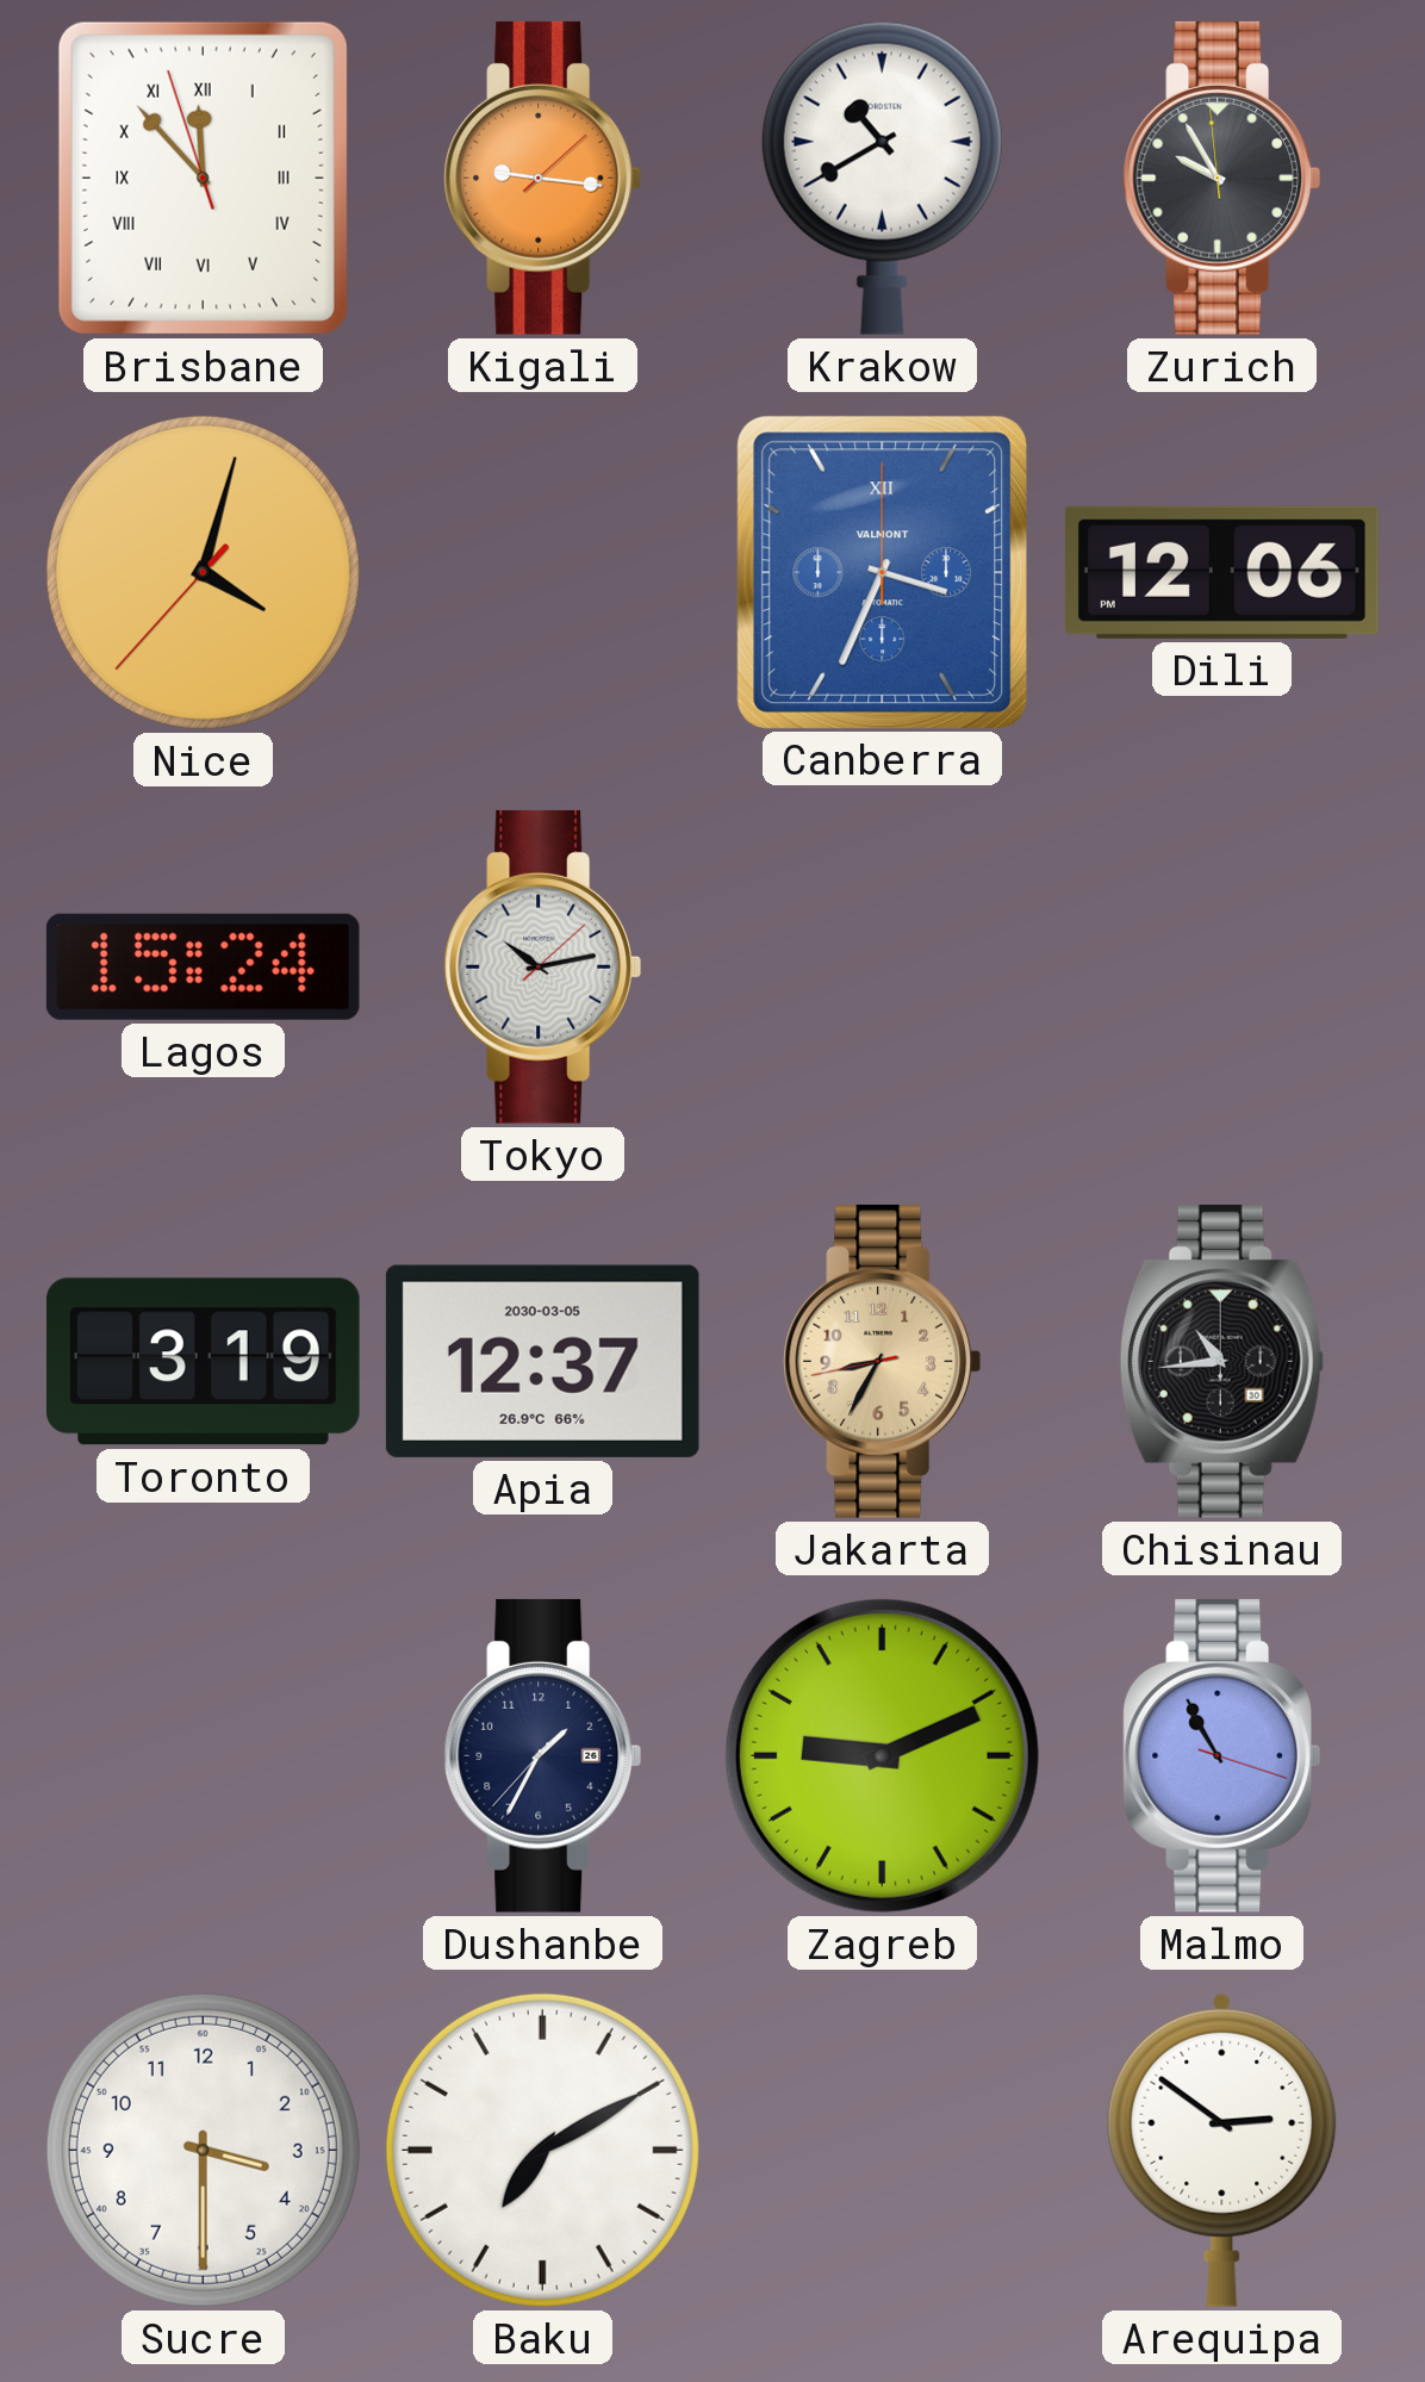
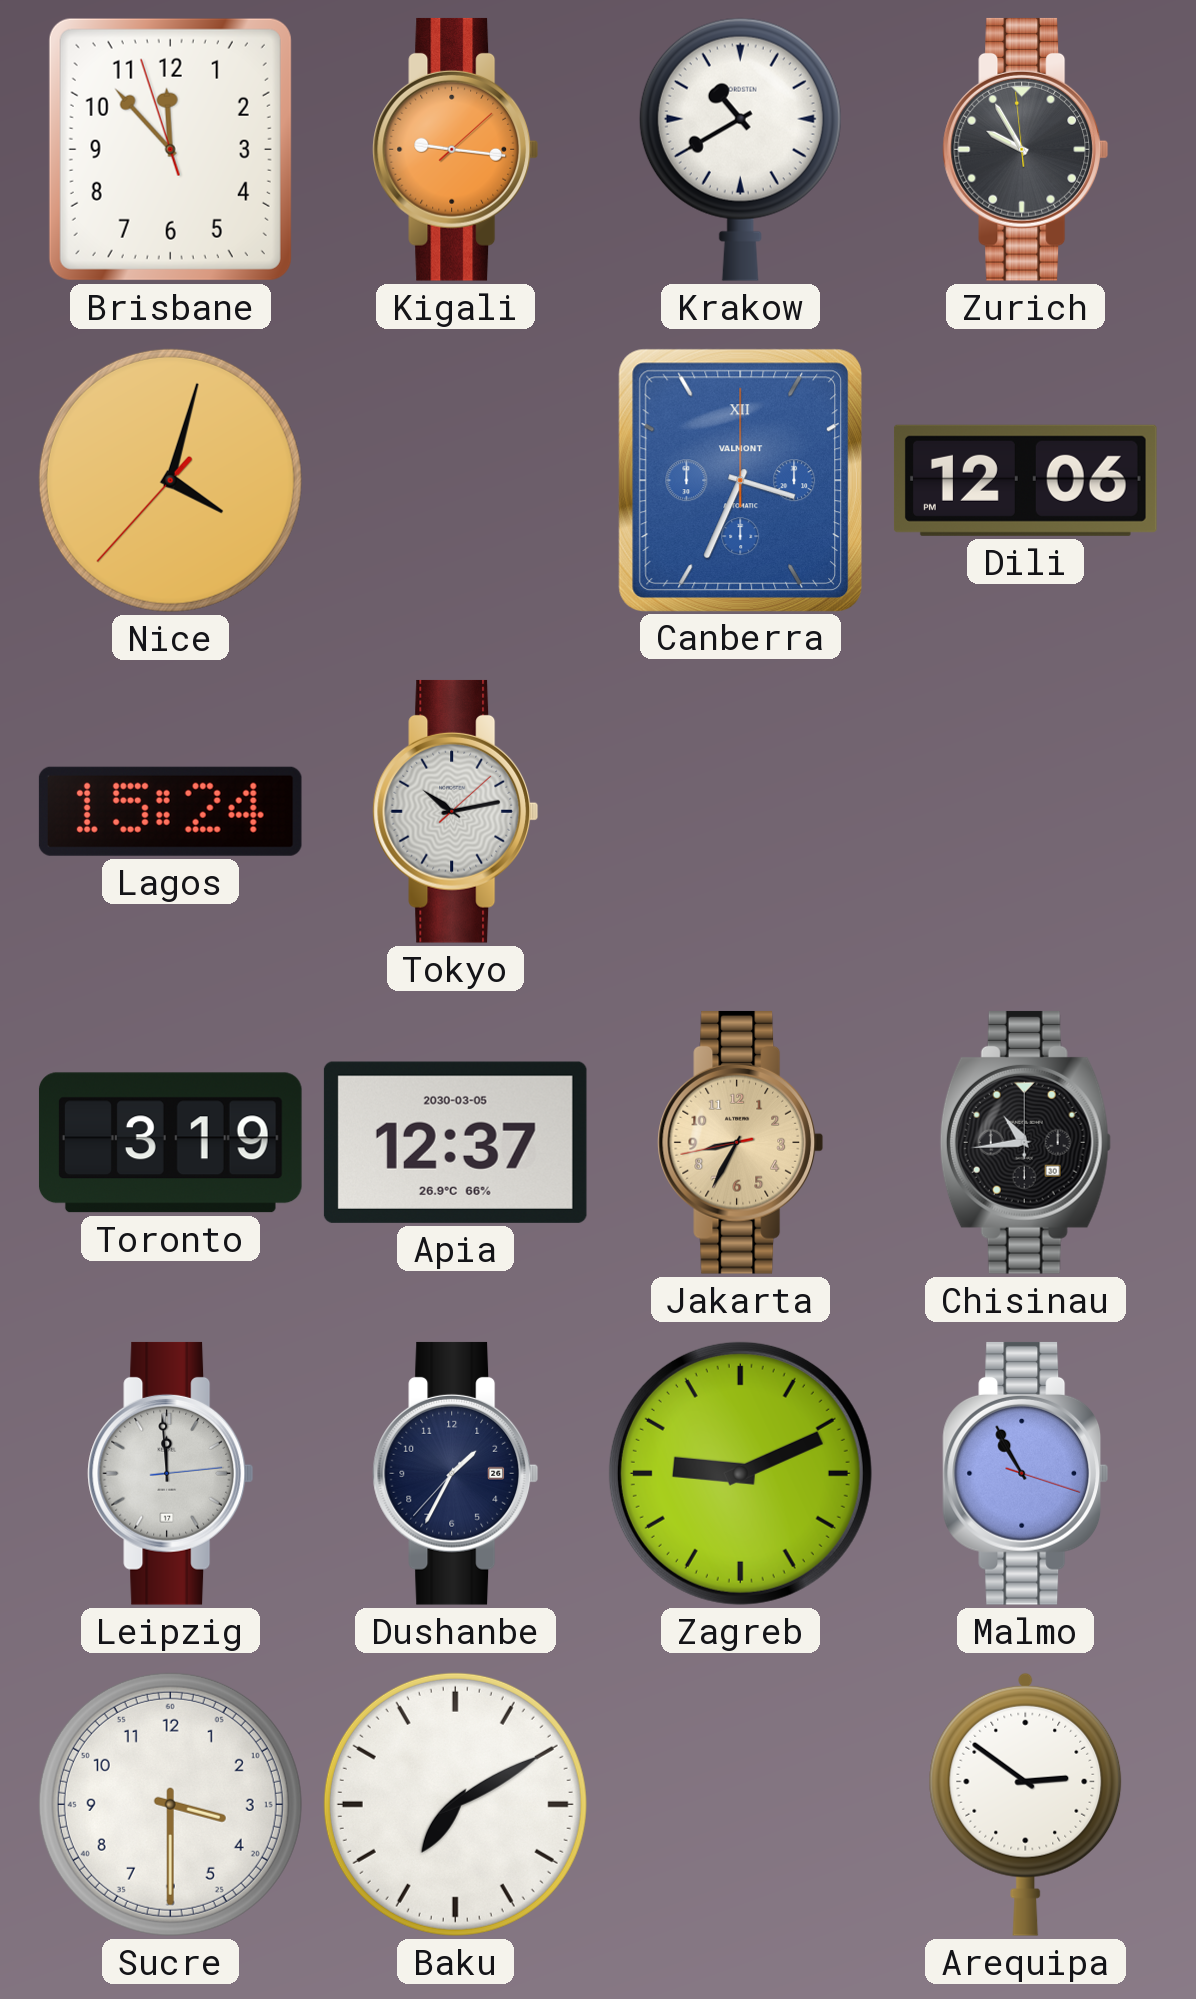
Brisbane numerals: Roman -> Arabic (170, 149)
Leipzig: none -> 11:59 (170, 1473)
